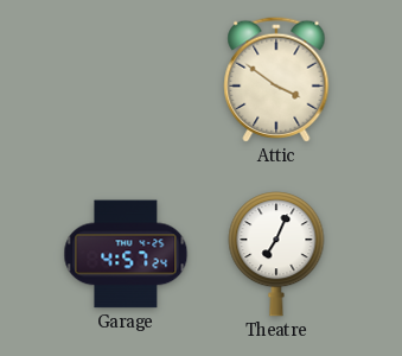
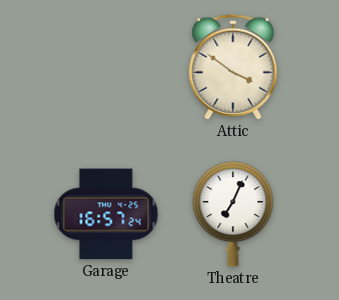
Garage: 4:57 -> 16:57 (106, 214)
